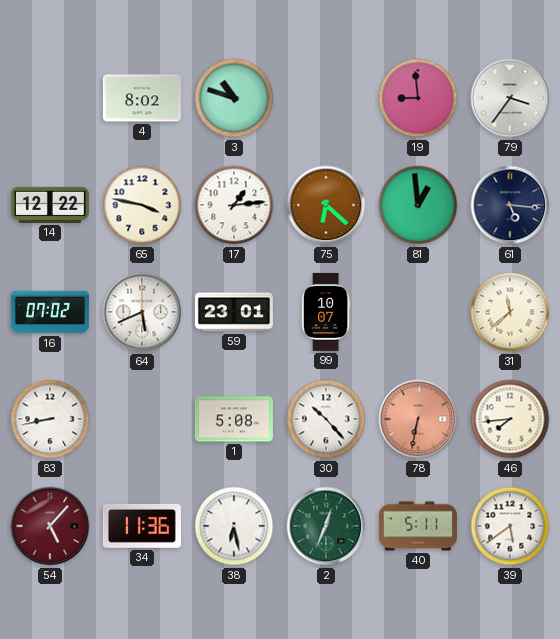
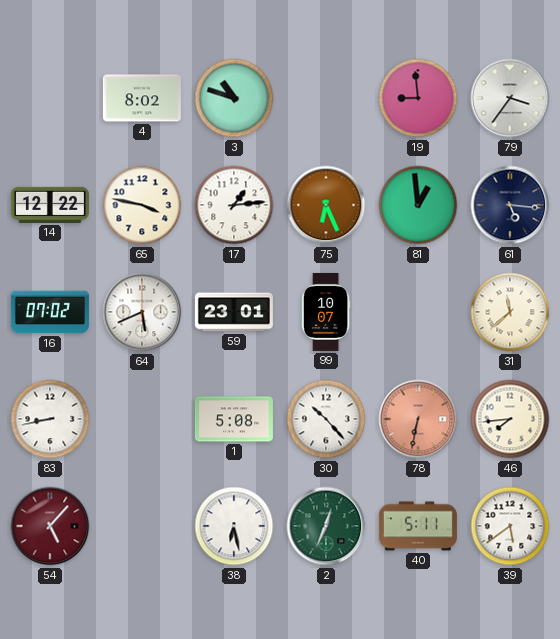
75: 6:22 -> 6:26 (326, 205)
34: 11:36 -> none (142, 526)
